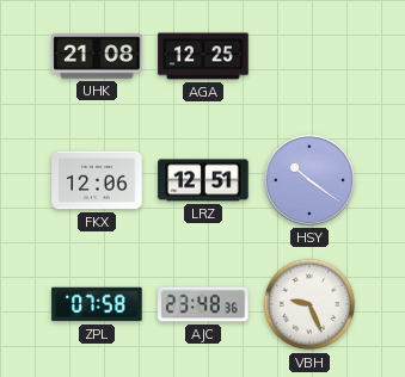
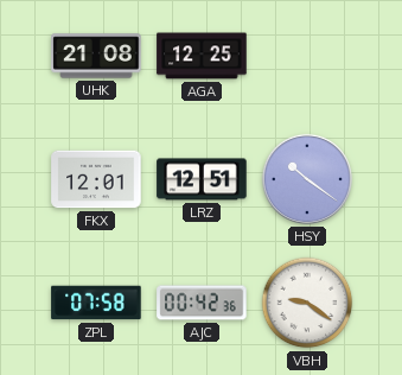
FKX: 12:06 -> 12:01 (96, 179)
AJC: 23:48 -> 00:42 (202, 303)
VBH: 9:26 -> 9:21 (307, 303)
